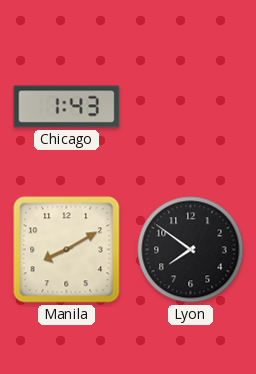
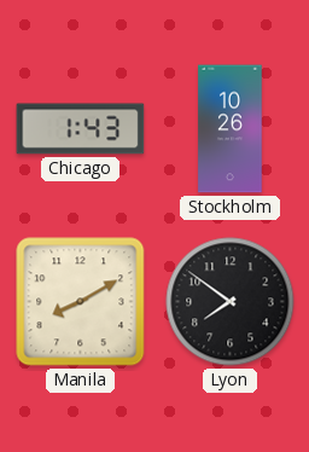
Stockholm: none -> 10:26 (231, 129)
